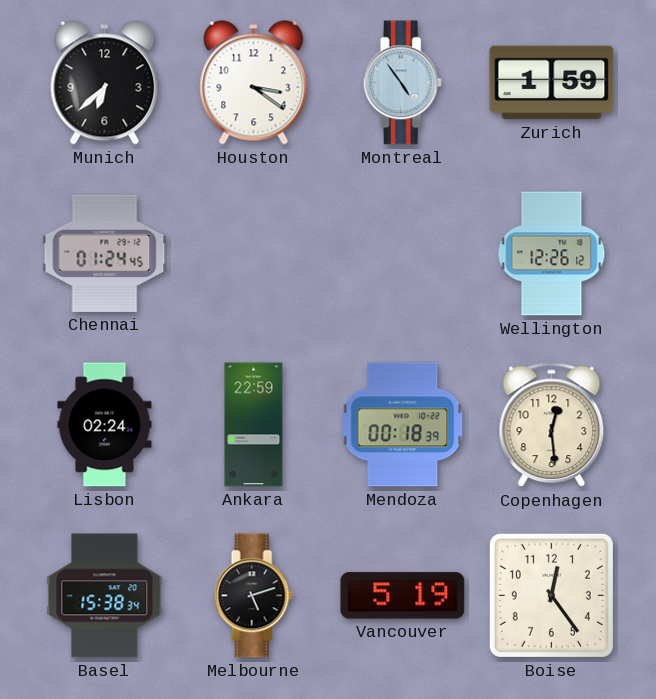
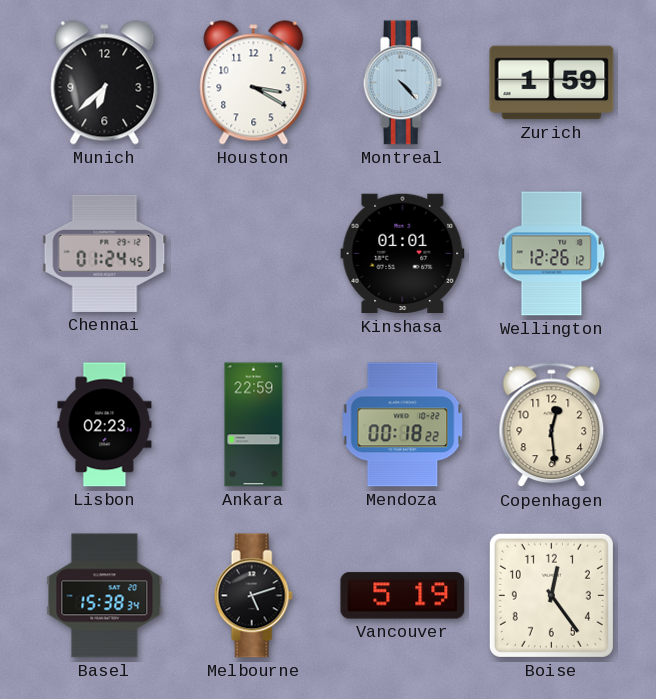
Houston: 3:21 -> 3:20 (254, 83)
Montreal: 4:54 -> 4:23 (402, 83)
Kinshasa: none -> 01:01 (403, 254)
Lisbon: 02:24 -> 02:23 (105, 425)
Mendoza: 00:18:39 -> 00:18:22 (403, 425)
